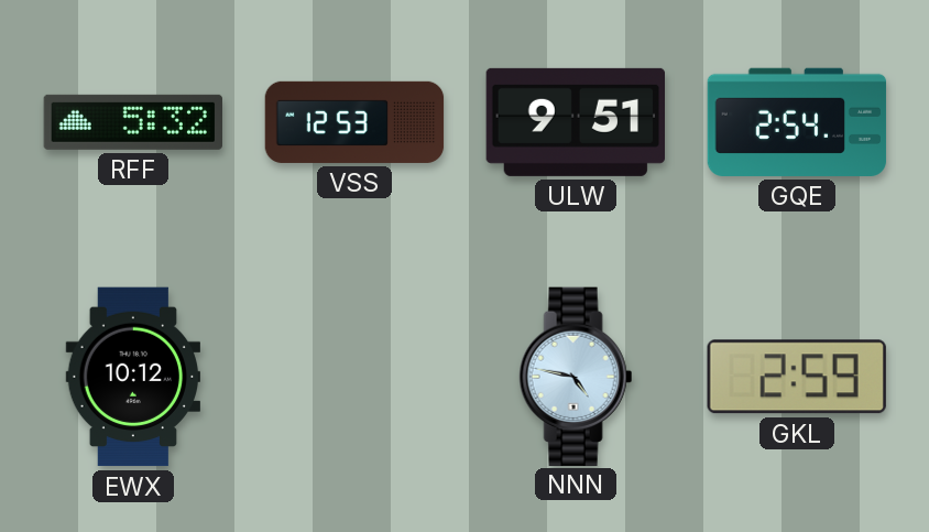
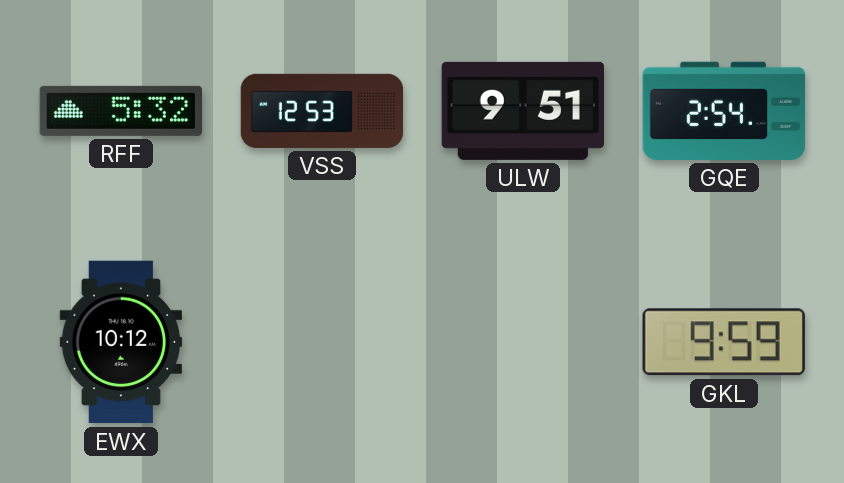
NNN: 4:47 -> none (576, 376)
GKL: 2:59 -> 9:59 (724, 342)
